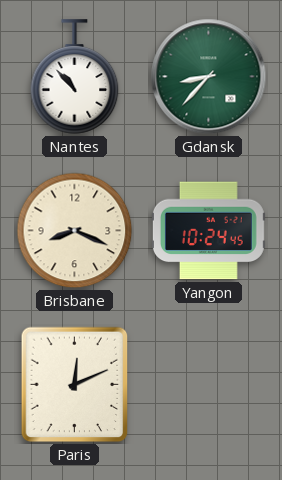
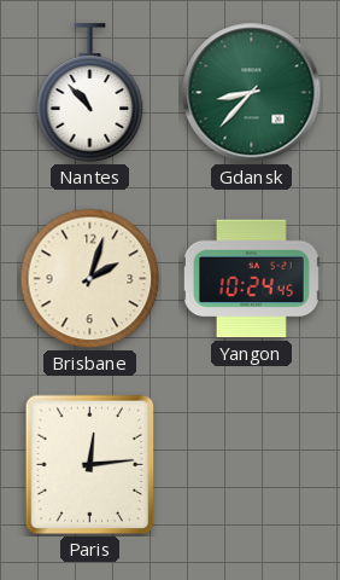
Brisbane: 8:19 -> 2:03 (90, 279)
Paris: 12:11 -> 12:14 (90, 465)
